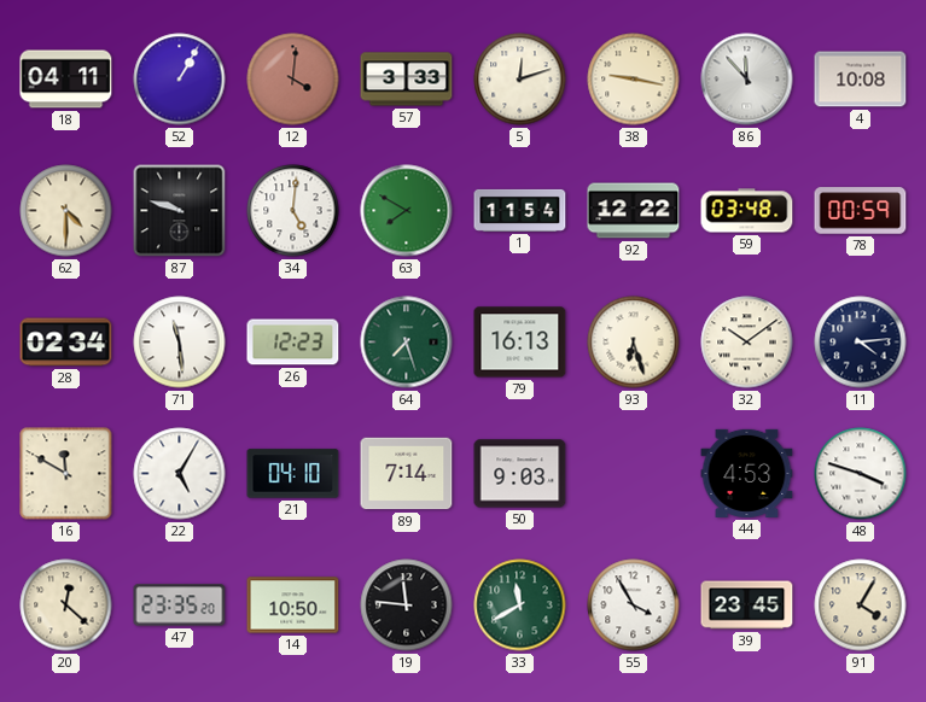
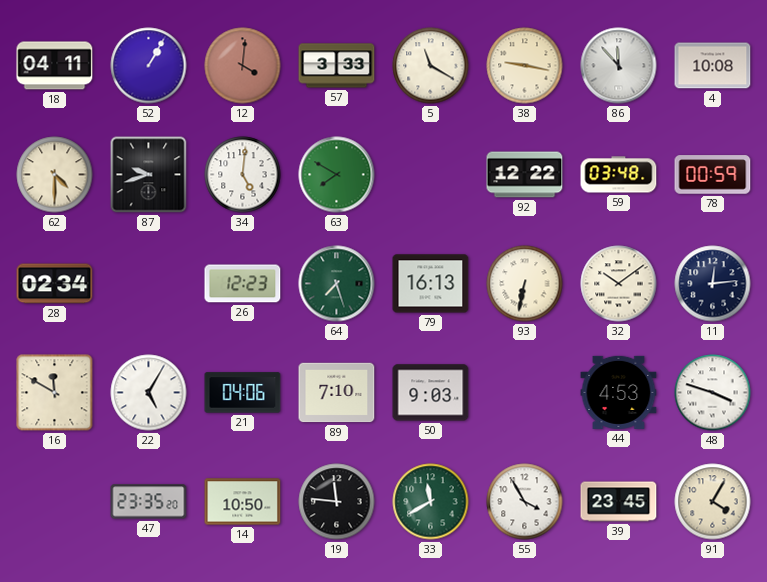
5: 12:12 -> 11:20 (431, 66)
87: 9:48 -> 9:42 (149, 175)
1: 11:54 -> none (520, 210)
71: 11:29 -> none (180, 343)
93: 6:27 -> 6:32 (525, 284)
11: 4:14 -> 12:14 (713, 284)
21: 04:10 -> 04:06 (243, 393)
89: 7:14 -> 7:10 (337, 393)
20: 12:22 -> none (66, 606)
